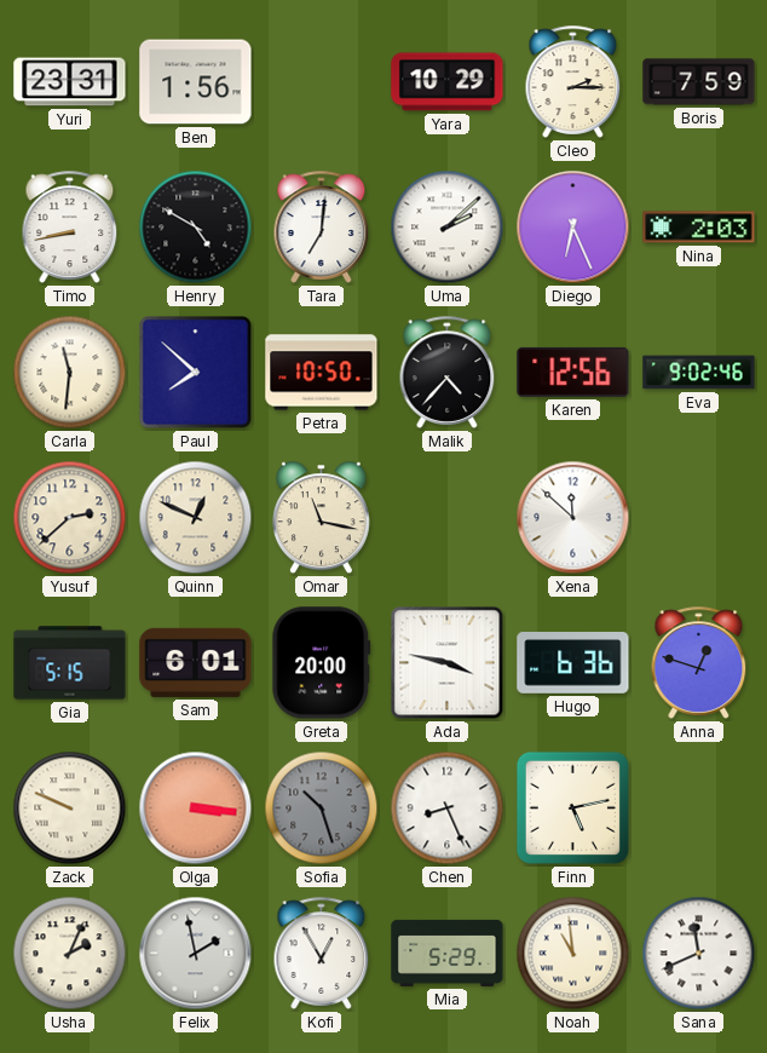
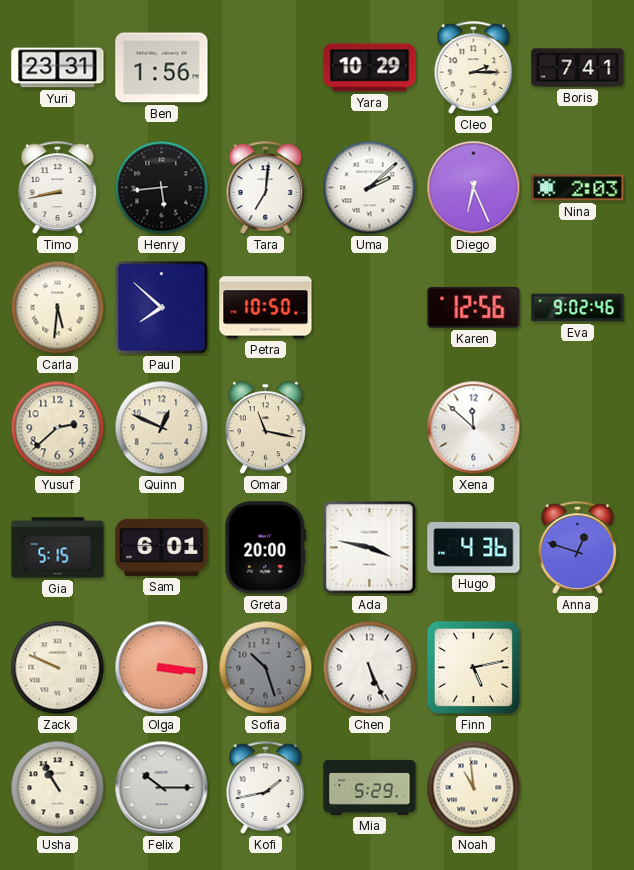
Boris: 7:59 -> 7:41 (578, 68)
Henry: 4:50 -> 5:44 (162, 188)
Carla: 11:31 -> 5:31 (58, 308)
Malik: 4:37 -> none (448, 372)
Hugo: 6:36 -> 4:36 (474, 548)
Chen: 8:26 -> 5:26 (370, 668)
Usha: 2:04 -> 10:55 (58, 788)
Felix: 1:58 -> 10:15 (162, 788)
Kofi: 12:55 -> 1:43 (266, 787)
Sana: 11:41 -> none (699, 954)
